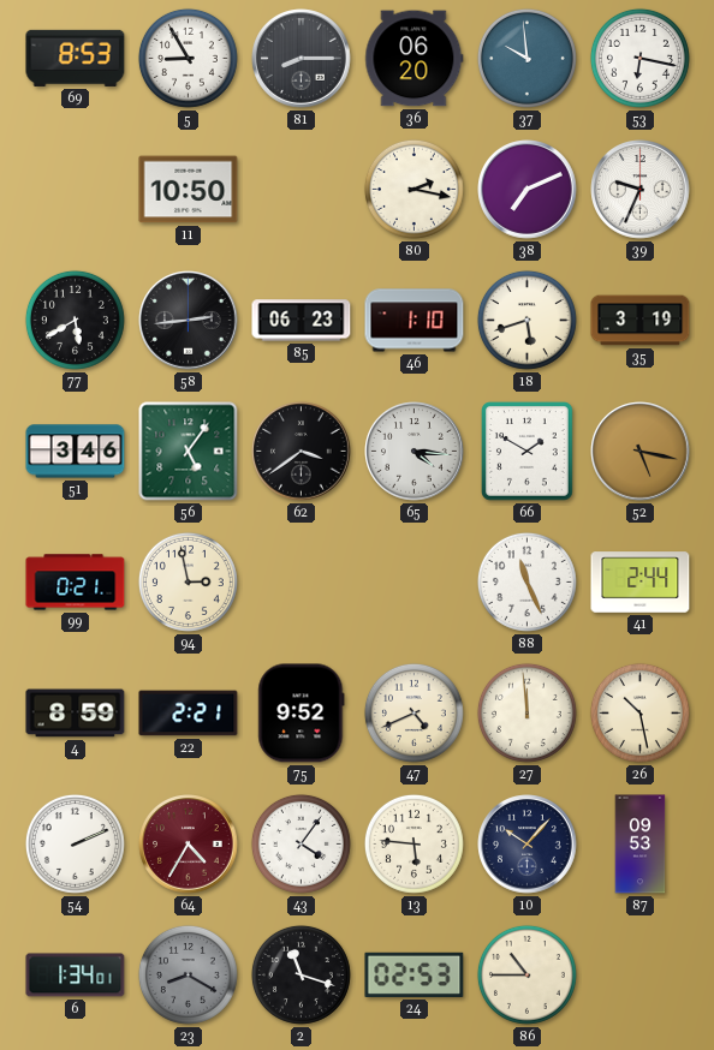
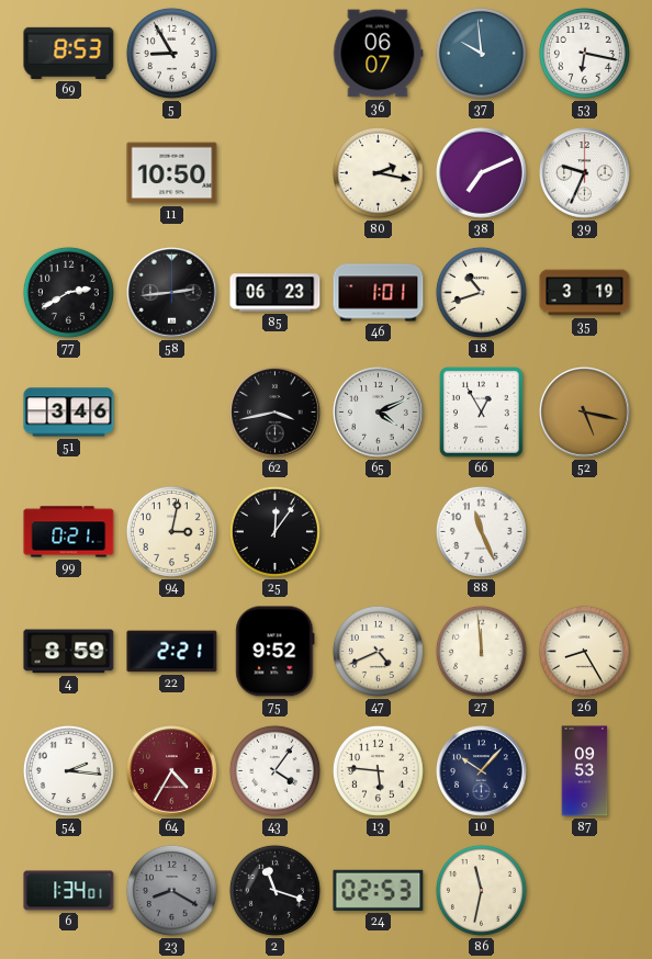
81: 8:15 -> none (302, 59)
36: 06:20 -> 06:07 (379, 54)
77: 5:40 -> 2:40 (68, 292)
46: 1:10 -> 1:01 (379, 293)
18: 5:42 -> 10:42 (481, 292)
56: 5:06 -> none (189, 452)
62: 3:39 -> 3:43 (276, 413)
65: 4:16 -> 4:11 (379, 413)
66: 1:50 -> 12:55 (482, 413)
94: 2:58 -> 3:02 (171, 531)
25: none -> 12:06 (274, 531)
41: 2:44 -> none (641, 583)
26: 10:28 -> 8:25 (584, 651)
54: 2:11 -> 2:16 (68, 770)
86: 10:45 -> 11:32 (481, 890)
